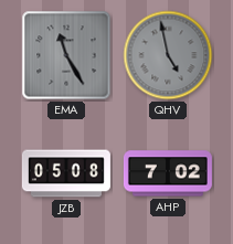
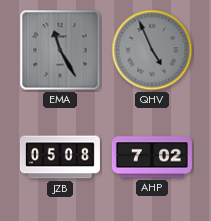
QHV: 4:58 -> 4:56 (152, 50)
